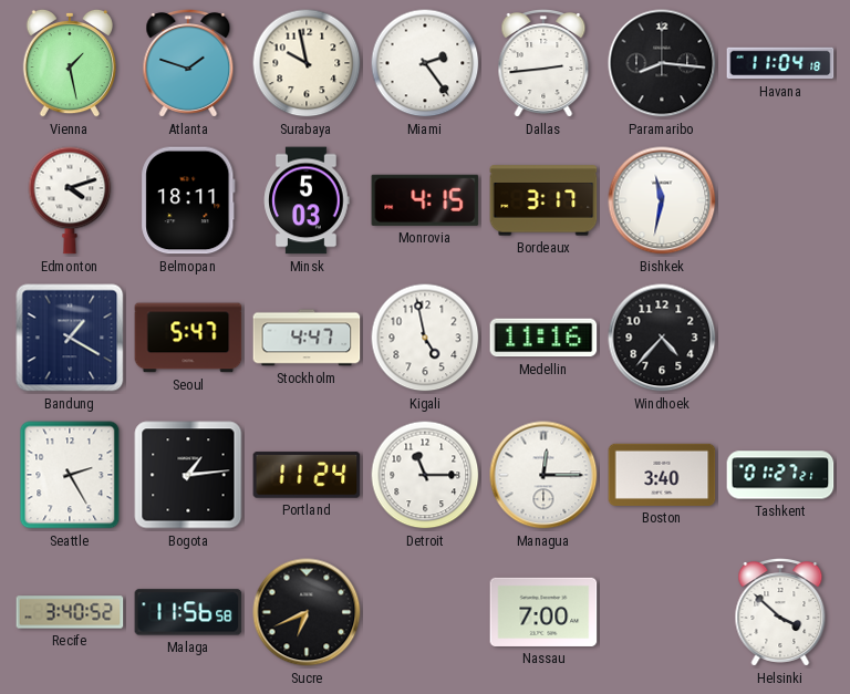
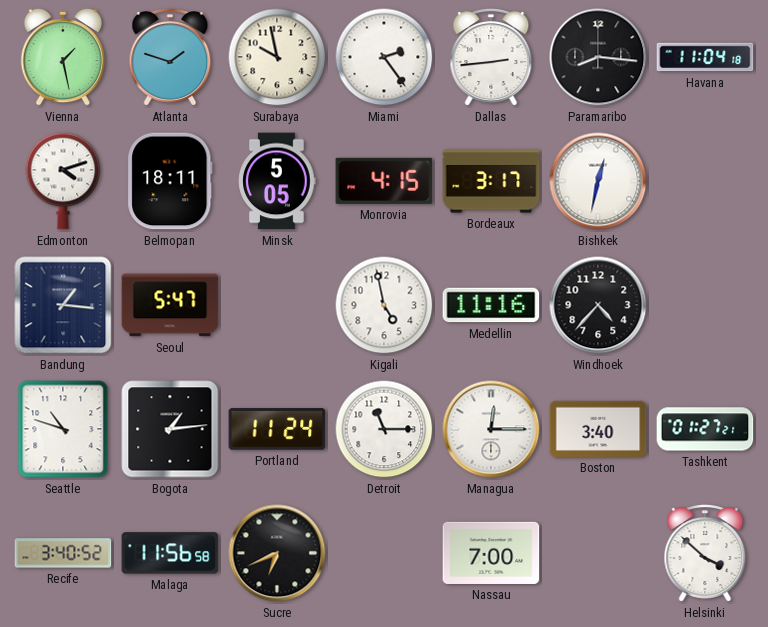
Minsk: 5:03 -> 5:05 (277, 181)
Bishkek: 11:32 -> 12:32 (598, 181)
Bandung: 1:20 -> 1:16 (63, 305)
Stockholm: 4:47 -> none (307, 338)
Seattle: 2:25 -> 10:48 (63, 429)
